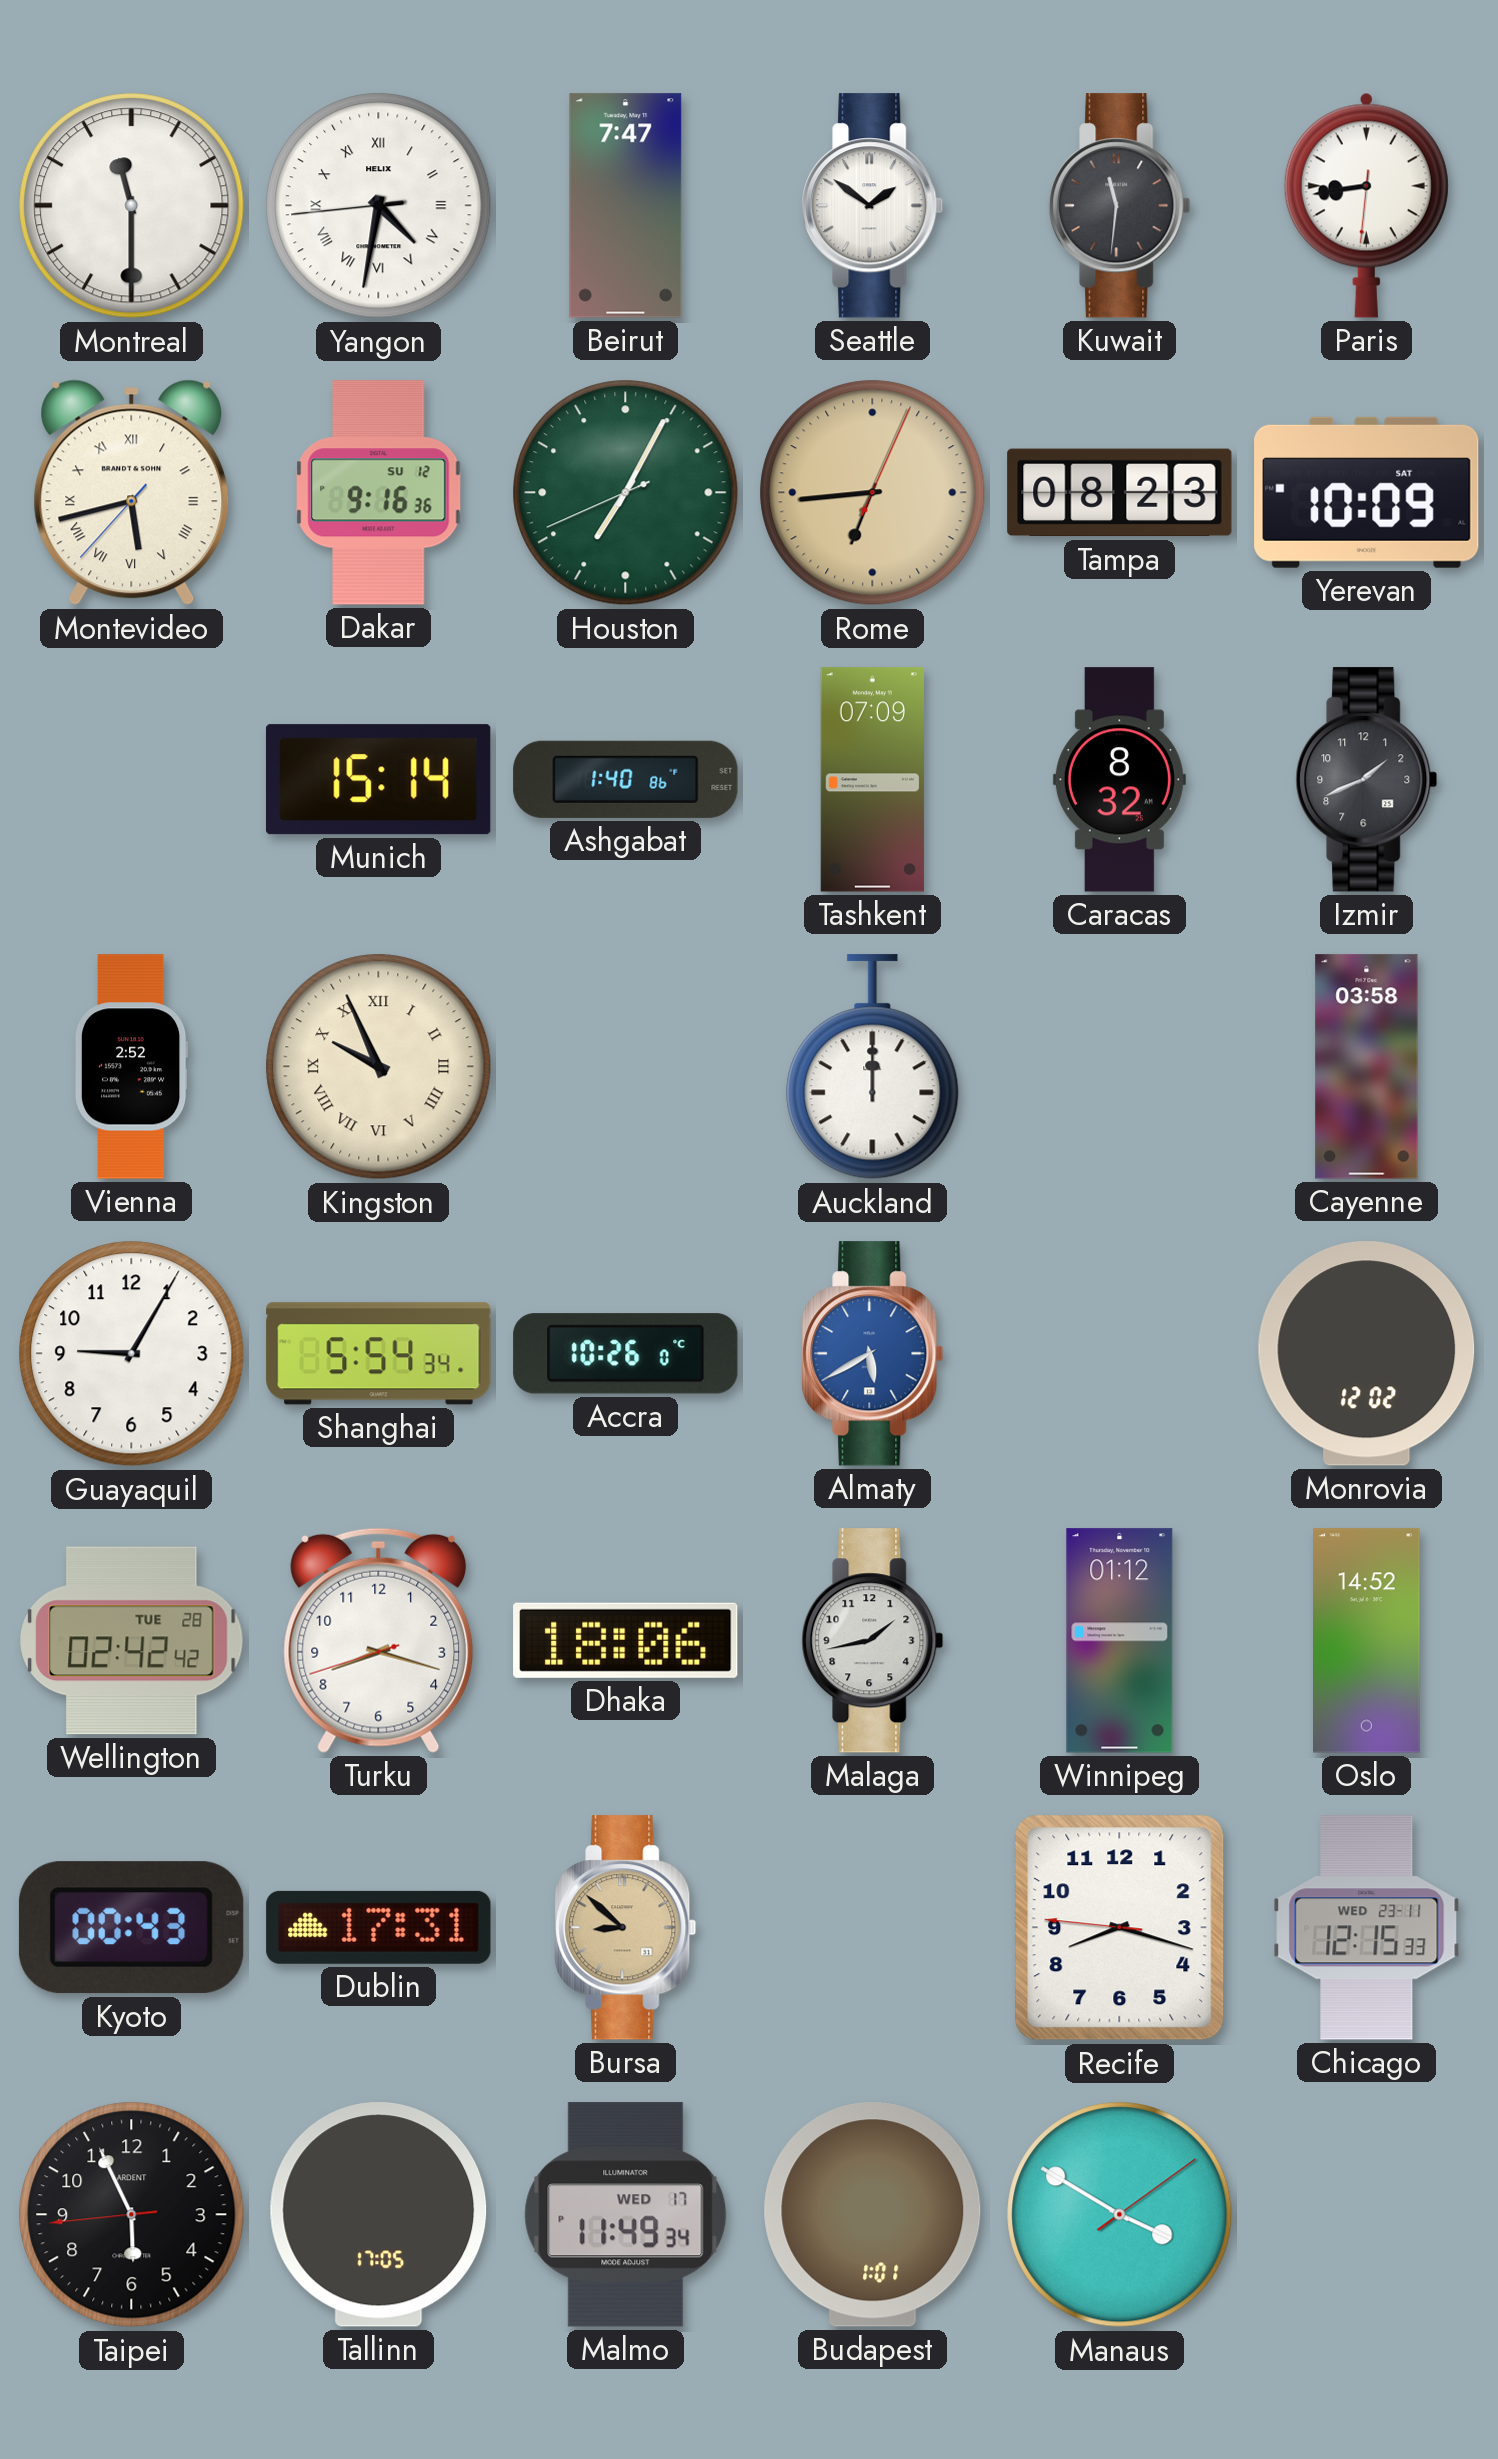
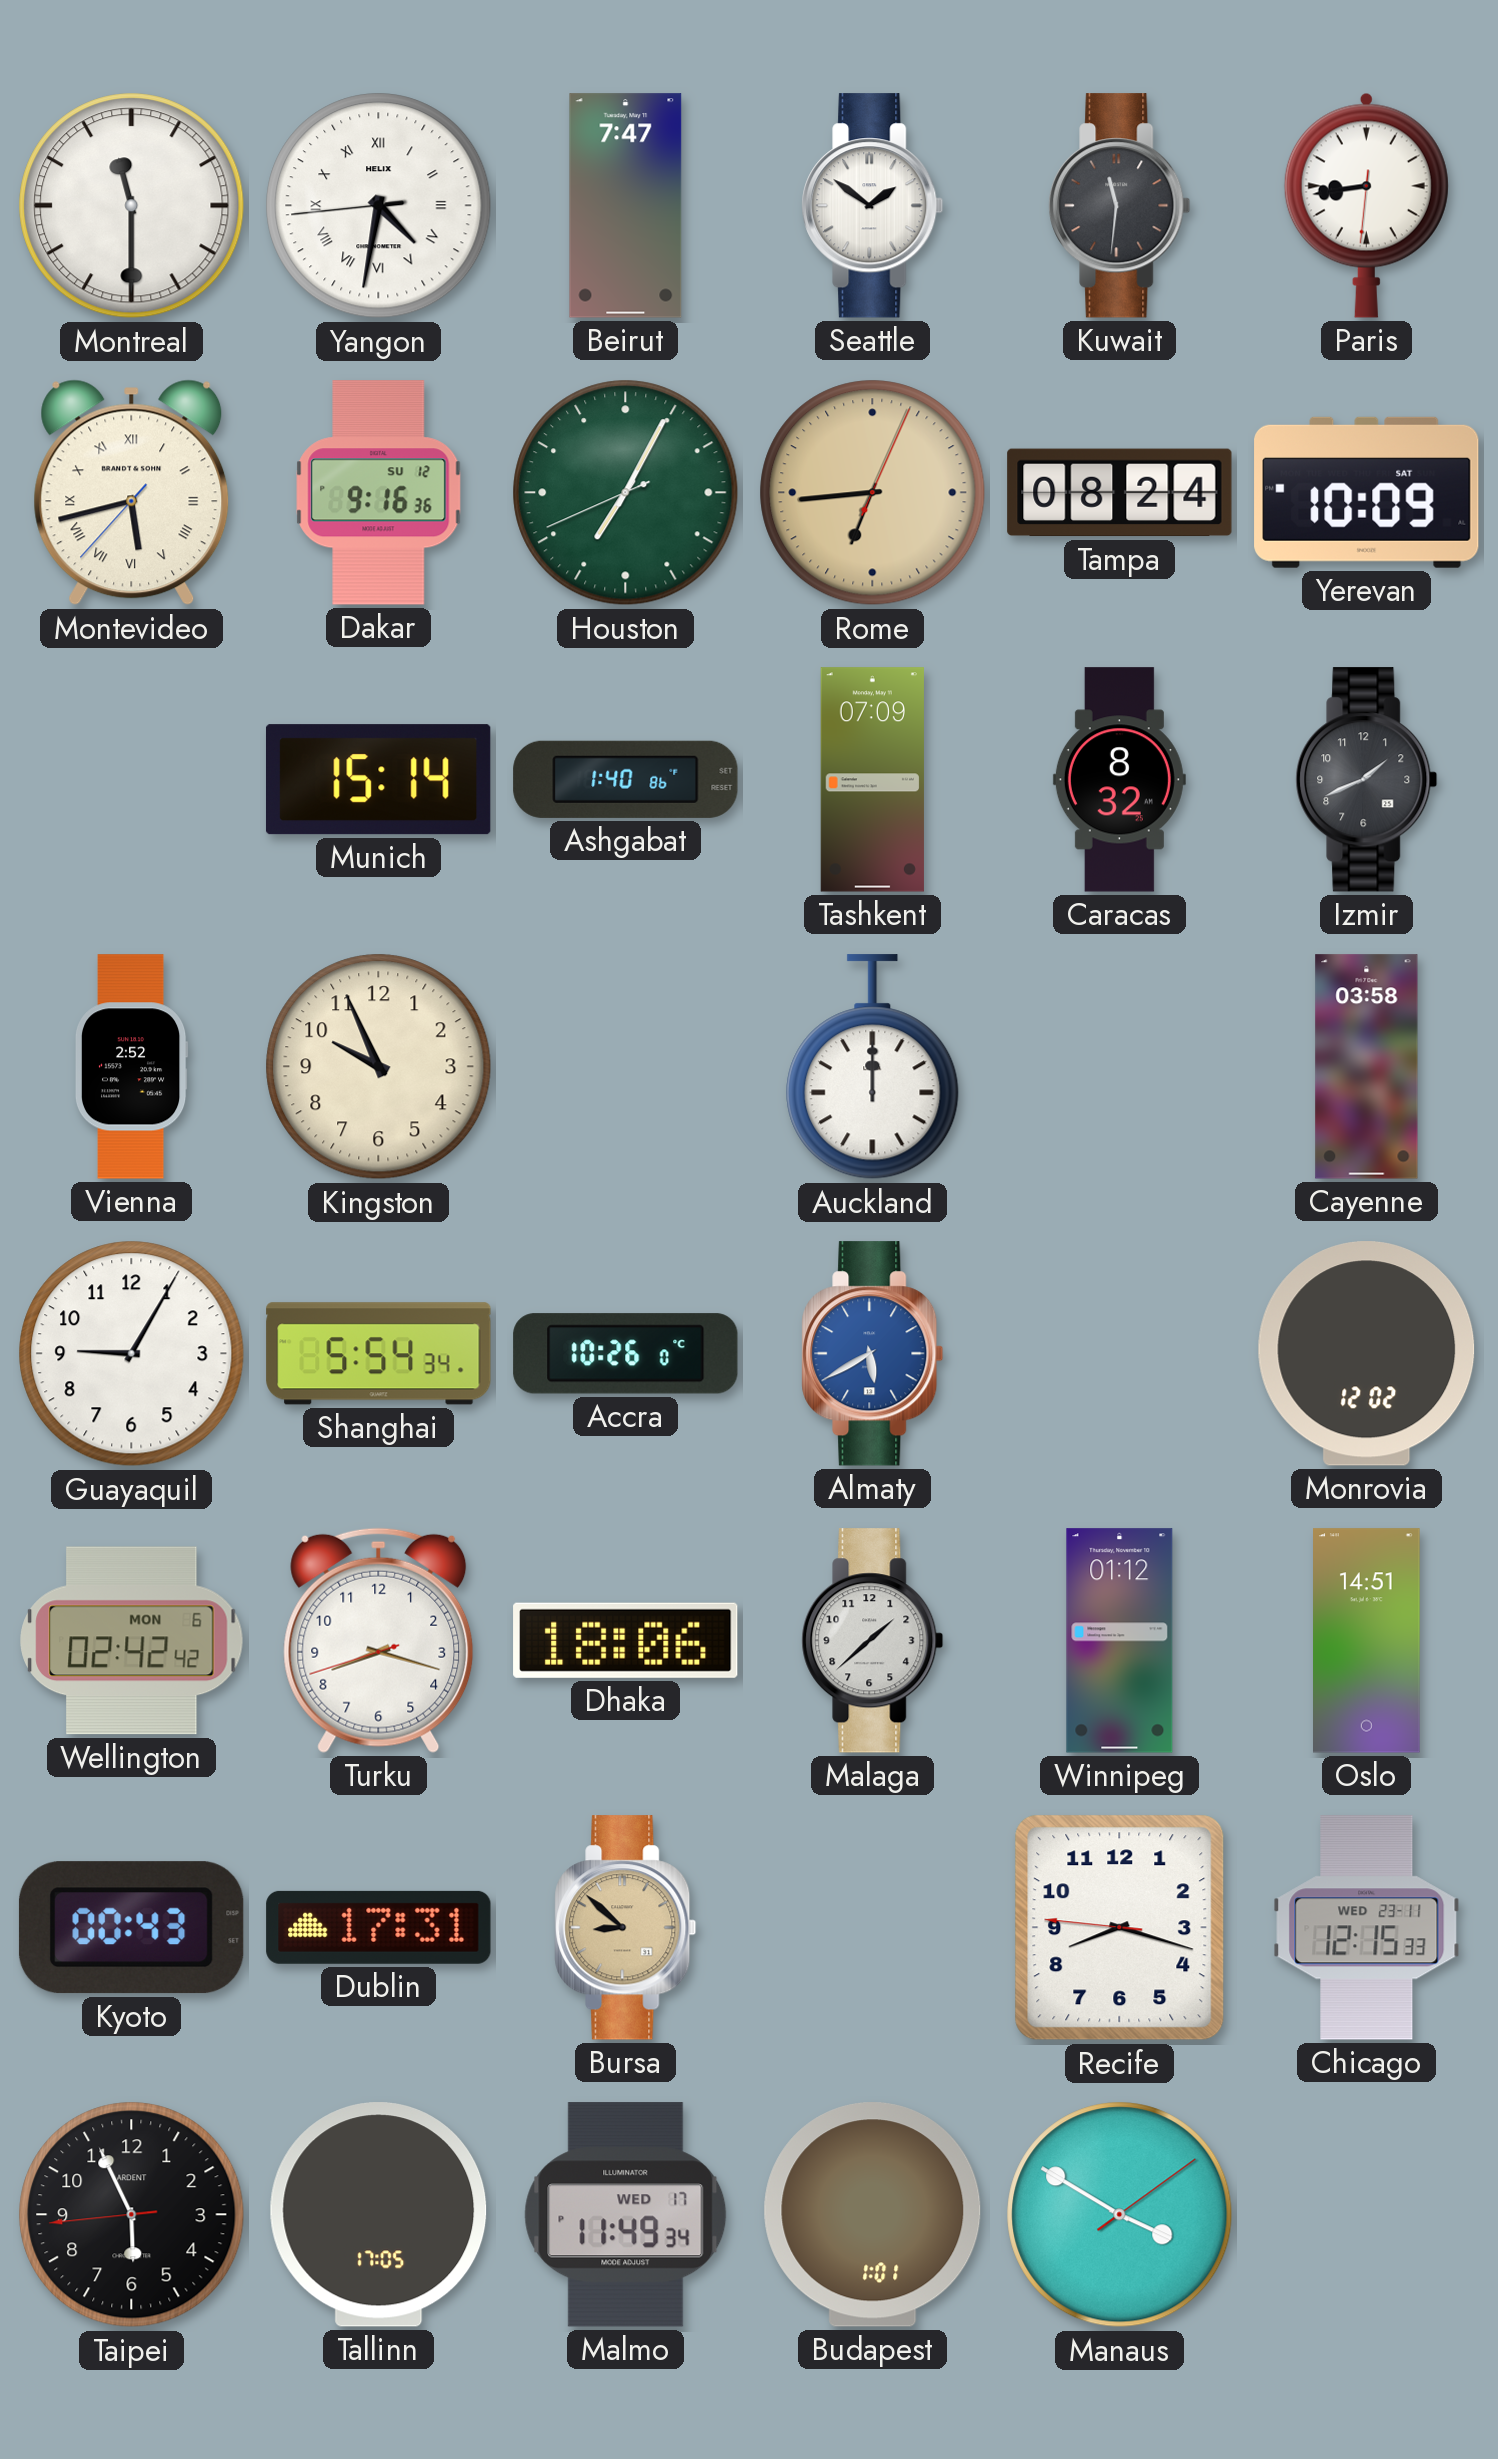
Tampa: 08:23 -> 08:24 (1120, 493)
Kingston numerals: Roman -> Arabic (379, 1067)
Wellington date: TUE 28 -> MON 6 (132, 1641)
Malaga: 1:43 -> 1:38 (873, 1641)
Oslo: 14:52 -> 14:51 (1367, 1641)
